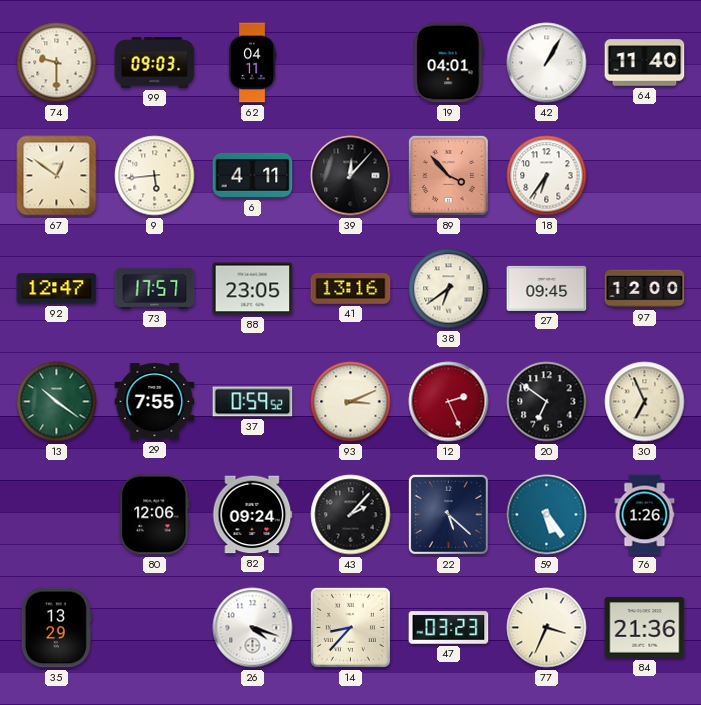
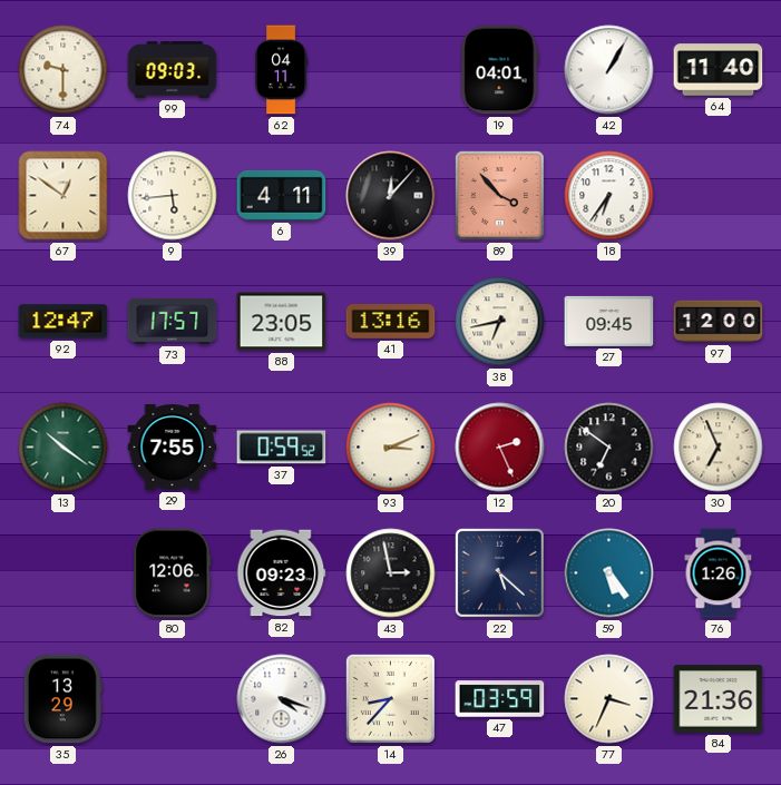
38: 6:39 -> 6:43 (500, 322)
82: 09:24 -> 09:23 (281, 573)
43: 2:07 -> 2:58 (391, 573)
47: 03:23 -> 03:59 (500, 699)
